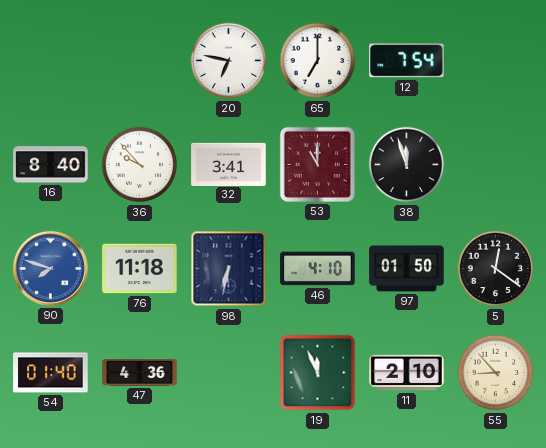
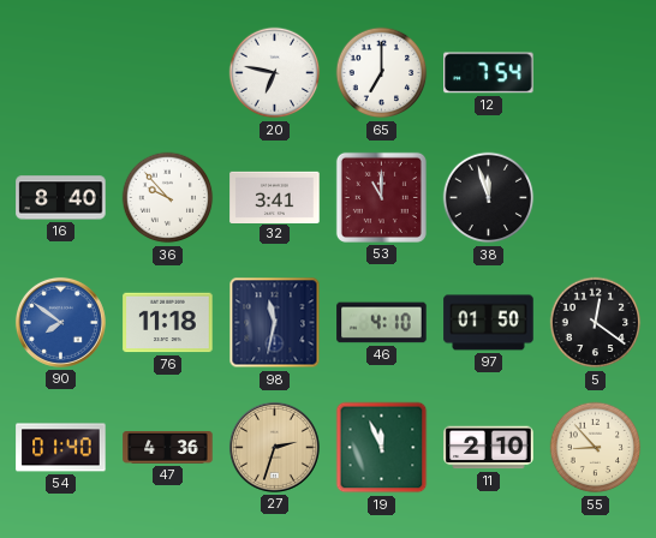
90: 7:48 -> 7:51 (60, 322)
98: 6:32 -> 11:32 (275, 323)
27: none -> 2:33 (274, 447)
